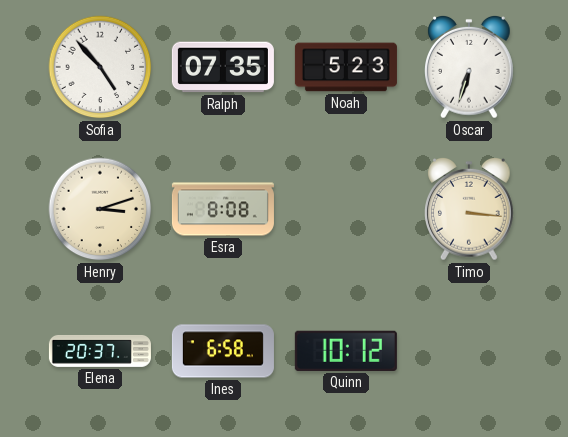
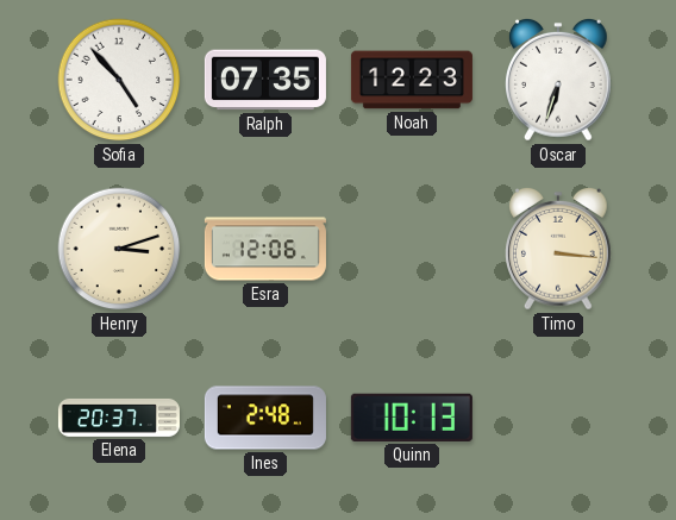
Noah: 5:23 -> 12:23 (412, 80)
Esra: 8:08 -> 12:06 (265, 249)
Ines: 6:58 -> 2:48 (265, 418)
Quinn: 10:12 -> 10:13 (412, 418)
